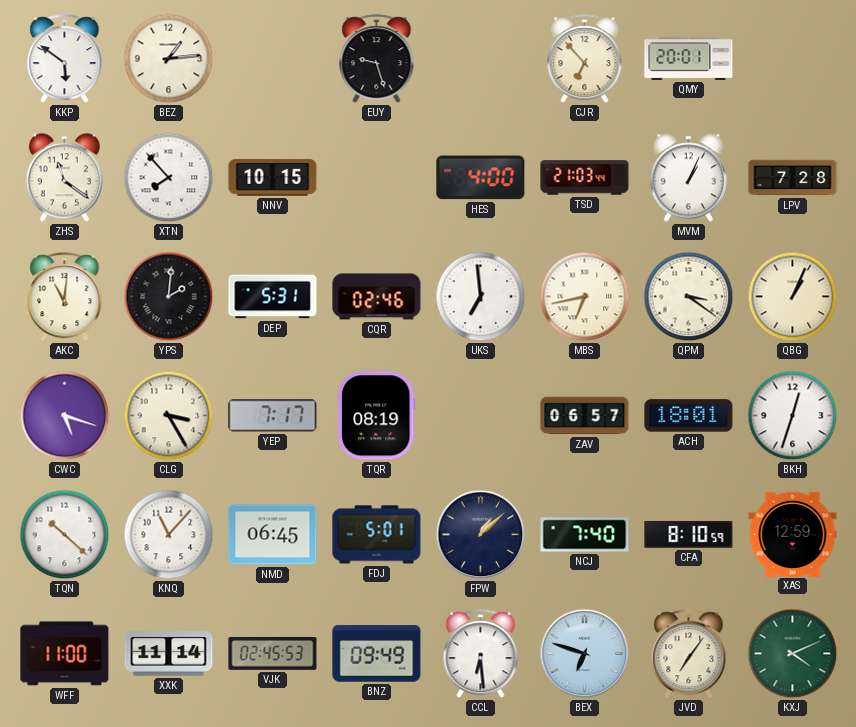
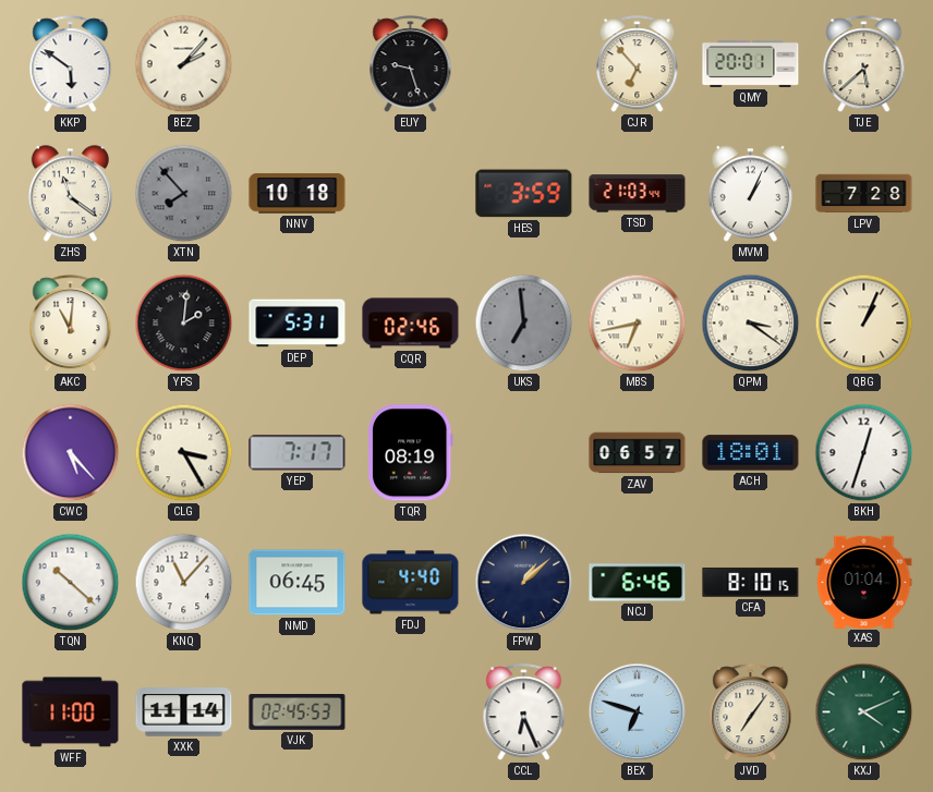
BEZ: 1:14 -> 2:07 (184, 64)
TJE: none -> 5:38 (864, 64)
XTN dial: white -> grey (184, 194)
NNV: 10:15 -> 10:18 (298, 194)
HES: 4:00 -> 3:59 (524, 194)
UKS dial: white -> grey (524, 324)
CWC: 5:18 -> 5:23 (71, 453)
FDJ: 5:01 -> 4:40 (411, 583)
NCJ: 7:40 -> 6:46 (638, 583)
CFA: 8:10:59 -> 8:10:15 (751, 582)
XAS: 12:59 -> 01:04 (864, 582)
BNZ: 09:49 -> none (377, 654)
CCL: 6:29 -> 6:26 (524, 712)
